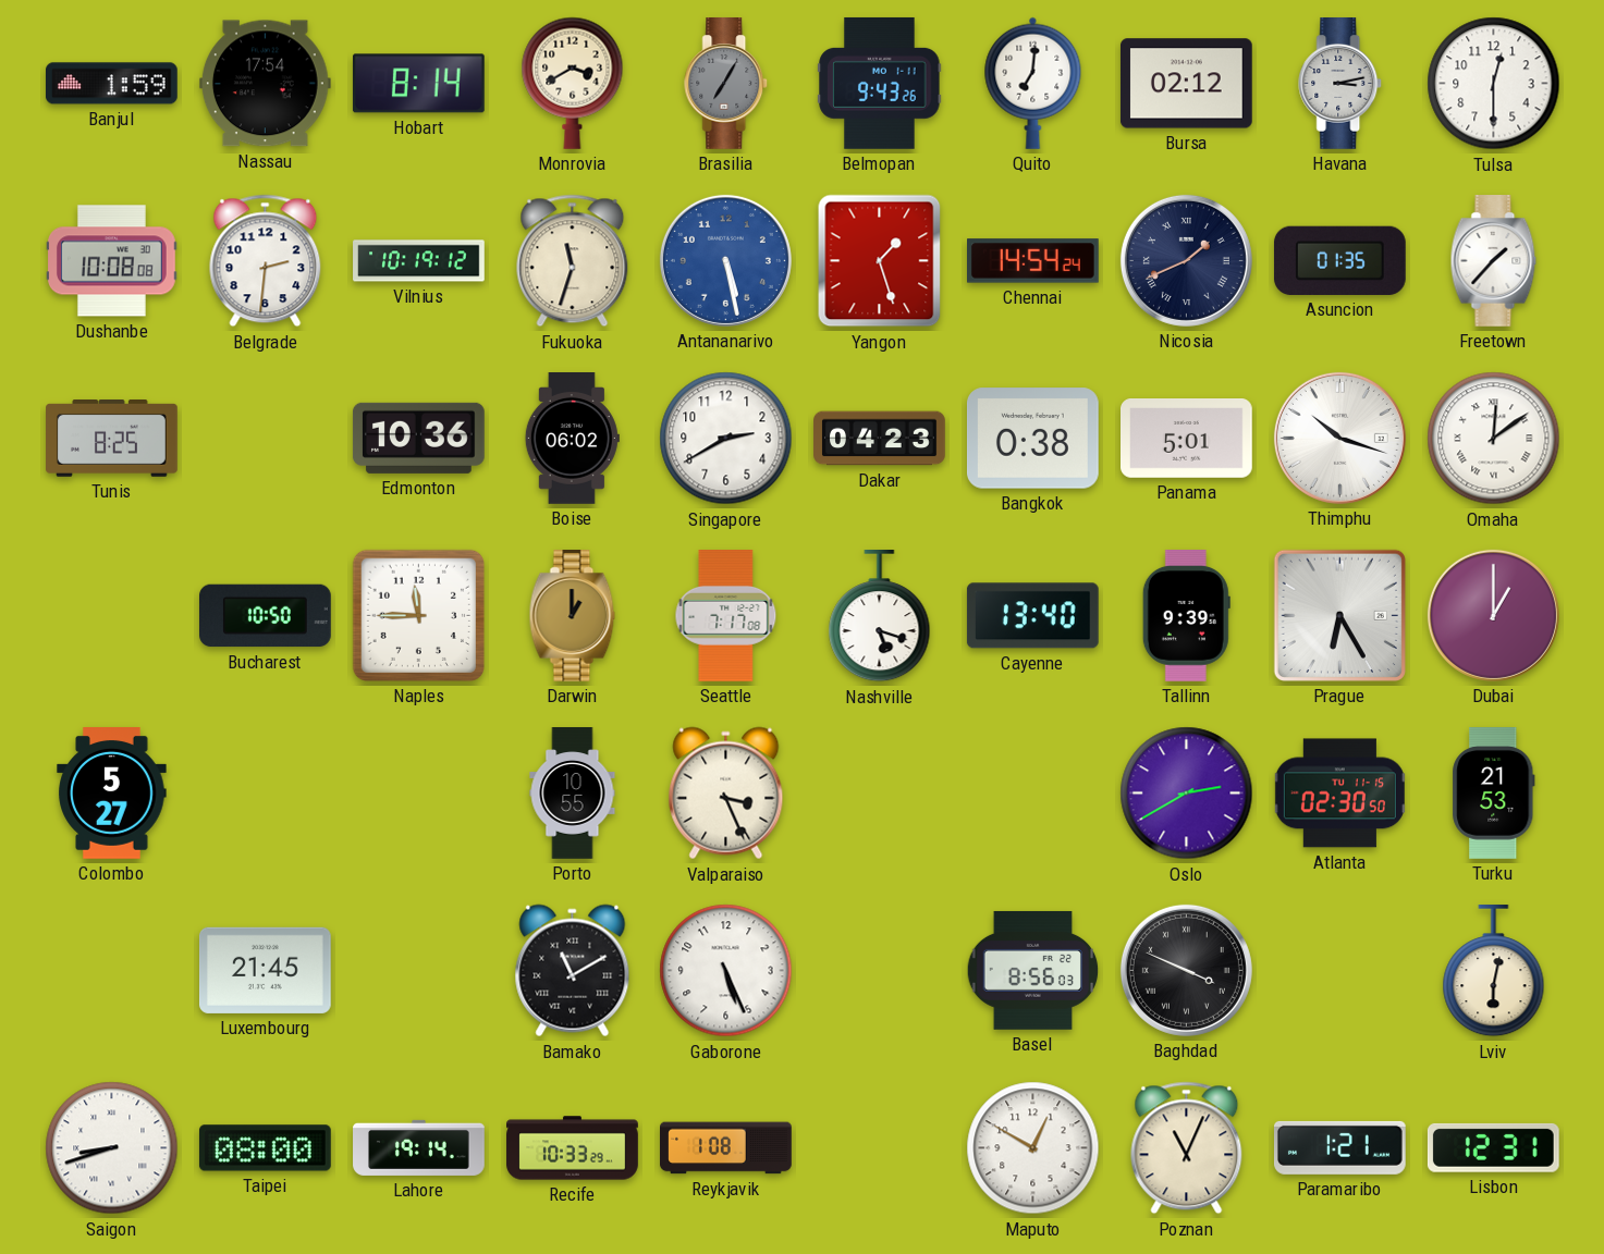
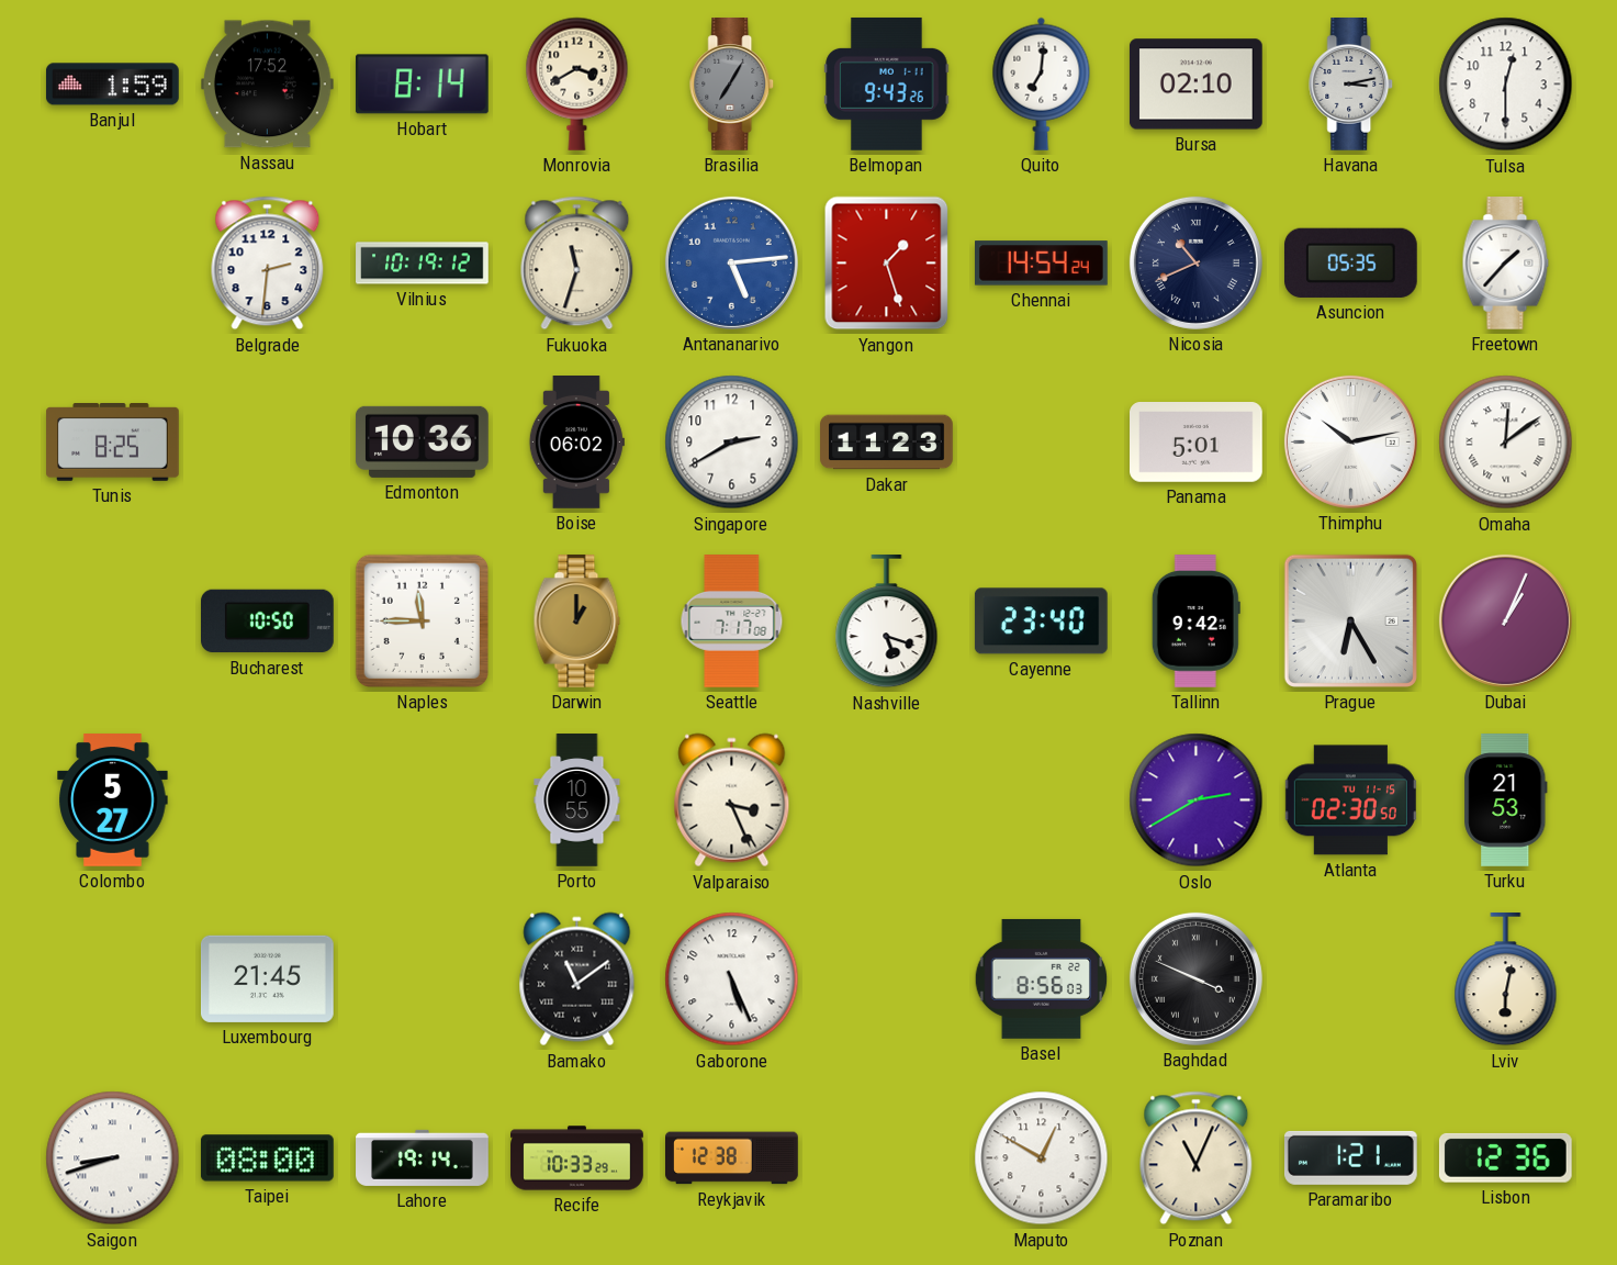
Nassau: 17:54 -> 17:52 (267, 85)
Bursa: 02:12 -> 02:10 (1195, 85)
Dushanbe: 10:08 -> none (112, 261)
Antananarivo: 5:28 -> 5:14 (731, 262)
Nicosia: 1:41 -> 10:41 (1195, 262)
Asuncion: 01:35 -> 05:35 (1350, 262)
Dakar: 04:23 -> 11:23 (887, 443)
Bangkok: 0:38 -> none (1032, 439)
Thimphu: 10:18 -> 10:13 (1350, 441)
Cayenne: 13:40 -> 23:40 (1041, 622)
Tallinn: 9:39 -> 9:42 (1195, 622)
Dubai: 1:00 -> 1:04 (1505, 620)
Bamako: 11:10 -> 11:09 (577, 979)
Reykjavik: 1:08 -> 12:38 (732, 1158)
Lisbon: 12:31 -> 12:36 (1505, 1157)
